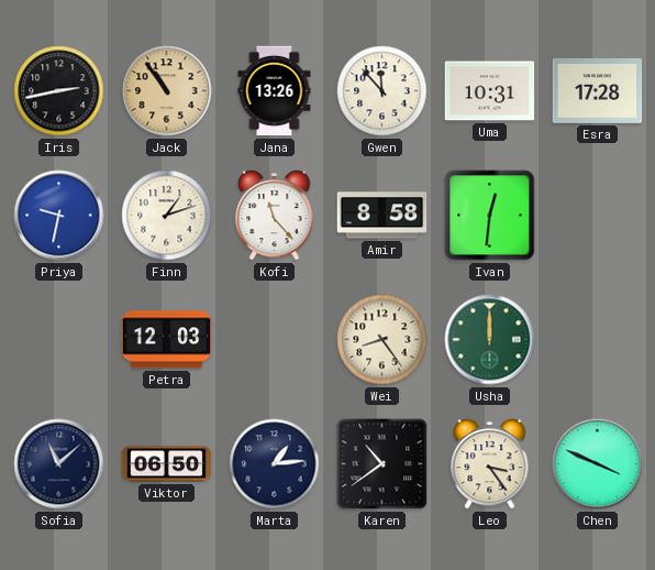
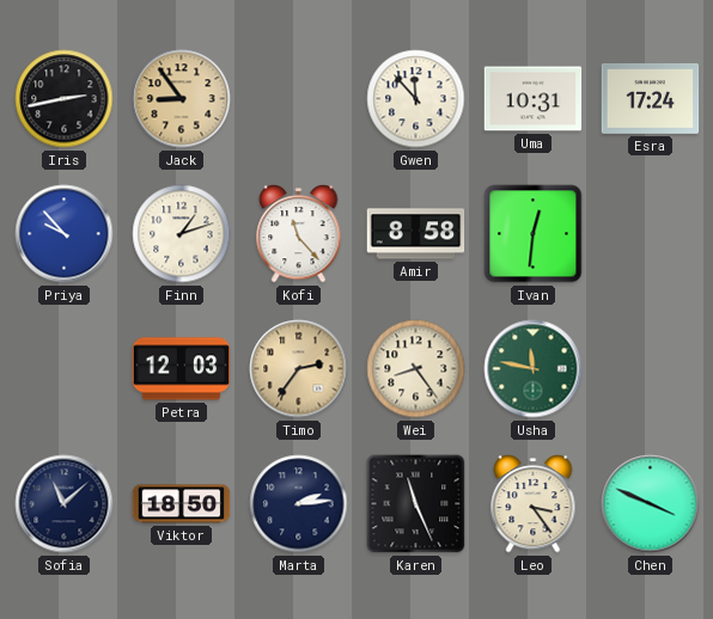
Jack: 10:54 -> 8:54 (182, 99)
Jana: 13:26 -> none (275, 91)
Esra: 17:28 -> 17:24 (651, 98)
Priya: 9:32 -> 9:53 (65, 234)
Timo: none -> 2:36 (299, 369)
Usha: 12:00 -> 11:47 (534, 369)
Viktor: 06:50 -> 18:50 (182, 504)
Marta: 1:14 -> 2:14 (299, 504)
Karen: 10:39 -> 11:26 (416, 504)
